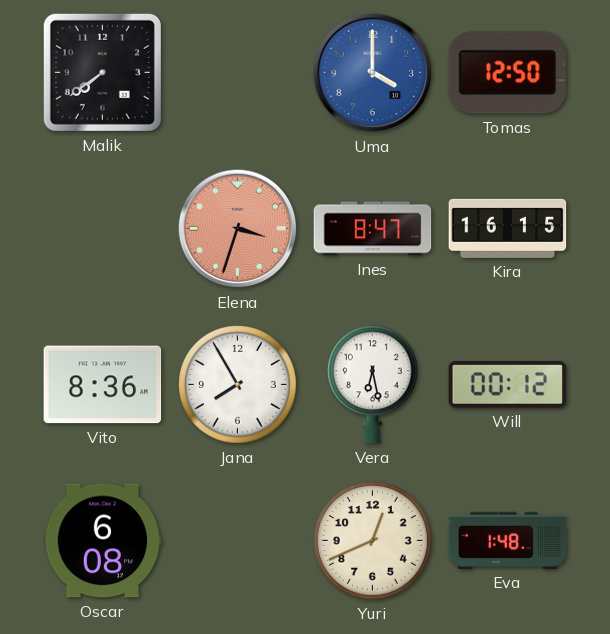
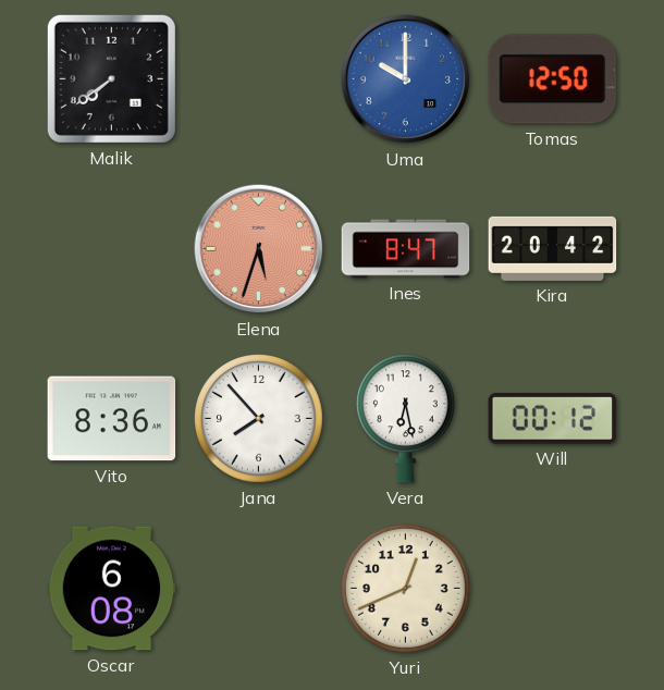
Uma: 4:00 -> 10:00 (406, 79)
Elena: 3:33 -> 5:33 (259, 249)
Kira: 16:15 -> 20:42 (553, 248)
Jana: 7:55 -> 7:53 (259, 419)
Eva: 1:48 -> none (508, 540)
